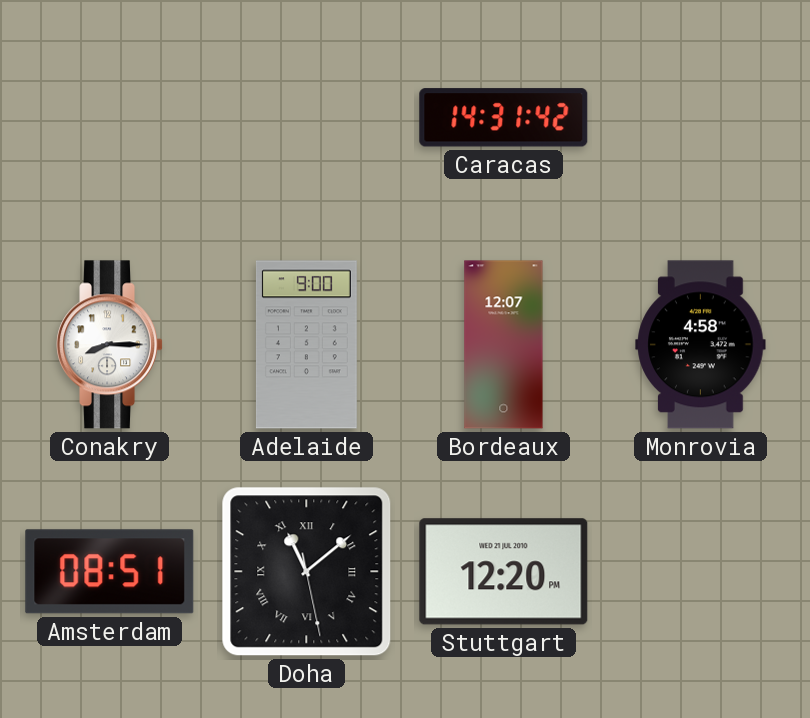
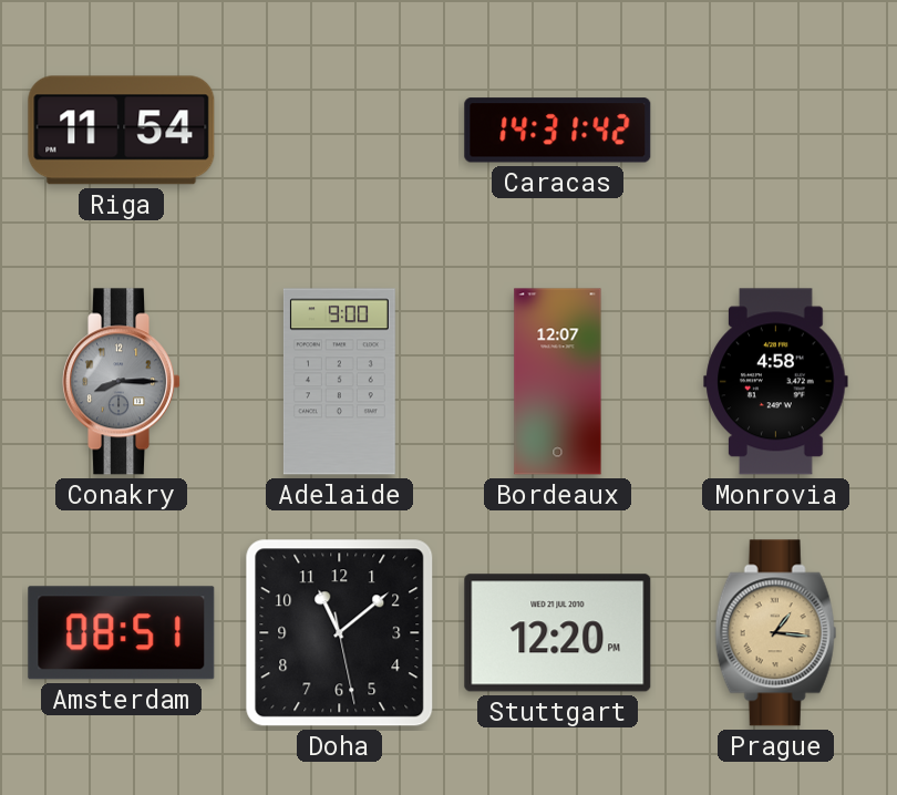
Riga: none -> 11:54 (122, 131)
Conakry dial: white -> grey (122, 382)
Doha numerals: Roman -> Arabic (340, 633)
Prague: none -> 1:16 (776, 633)
